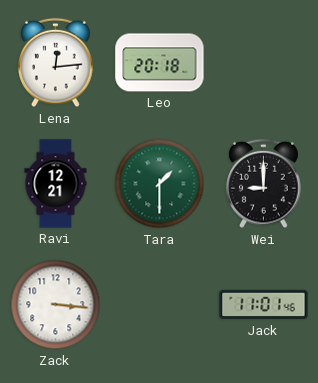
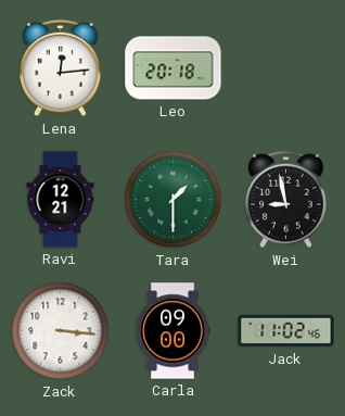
Wei: 9:00 -> 8:58 (286, 200)
Carla: none -> 09:00 (173, 331)
Jack: 11:01 -> 11:02 (286, 331)
